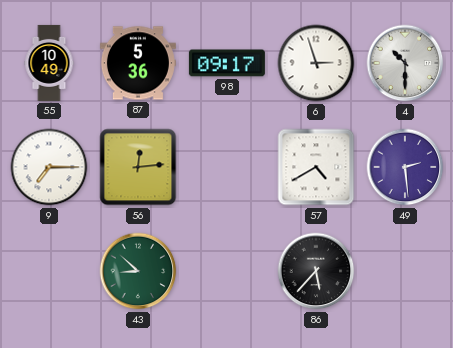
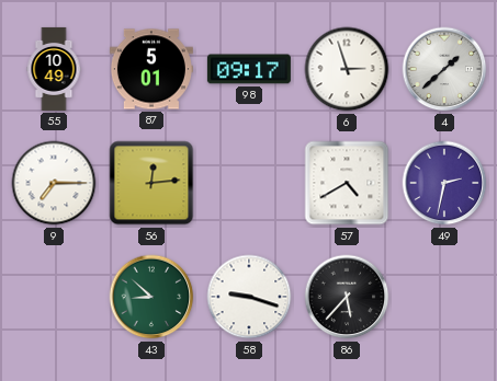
87: 5:36 -> 5:01 (151, 69)
4: 10:30 -> 1:38 (444, 69)
49: 2:29 -> 2:32 (444, 183)
58: none -> 9:18 (249, 297)
